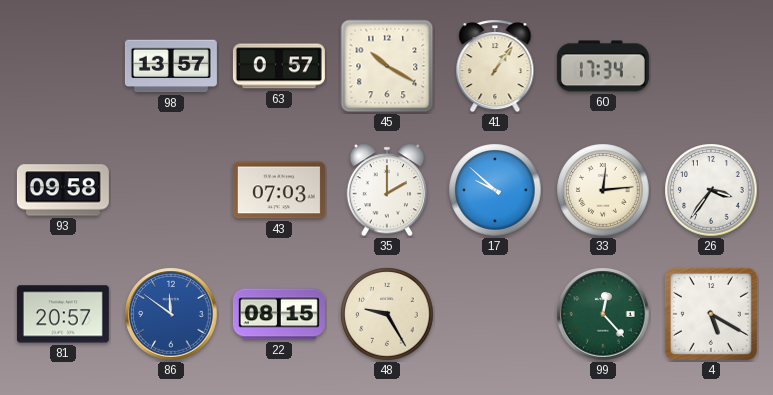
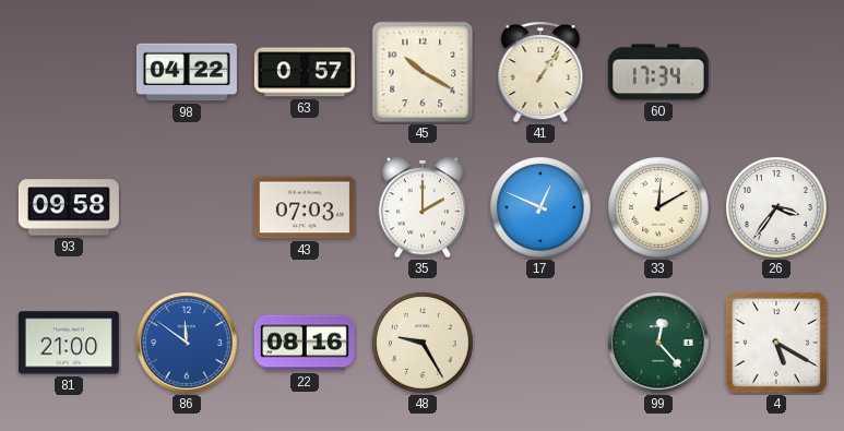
98: 13:57 -> 04:22 (187, 72)
17: 9:52 -> 12:49 (540, 207)
33: 12:14 -> 12:10 (658, 207)
81: 20:57 -> 21:00 (69, 343)
22: 08:15 -> 08:16 (305, 343)
